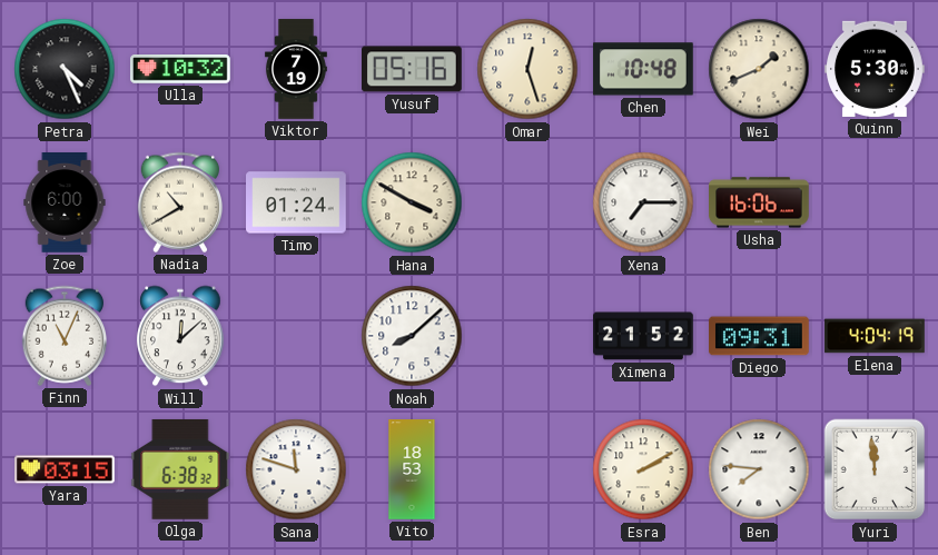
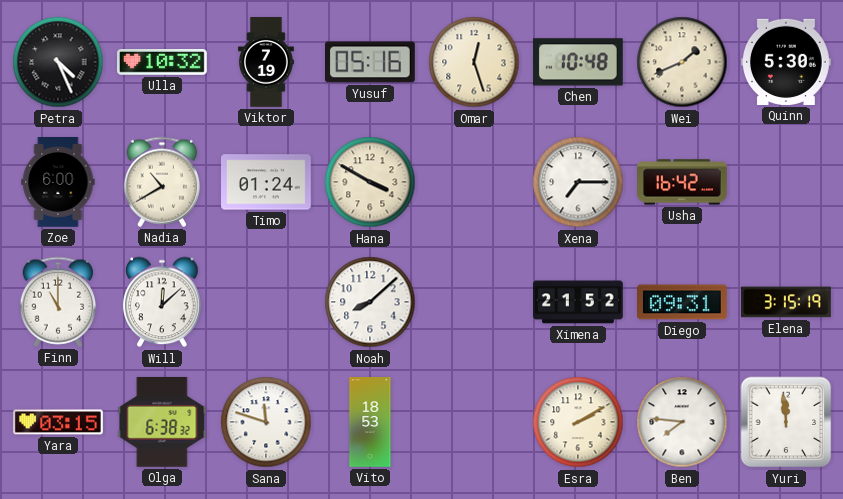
Usha: 16:06 -> 16:42 (683, 182)
Finn: 11:04 -> 11:00 (57, 302)
Elena: 4:04 -> 3:15 (786, 302)
